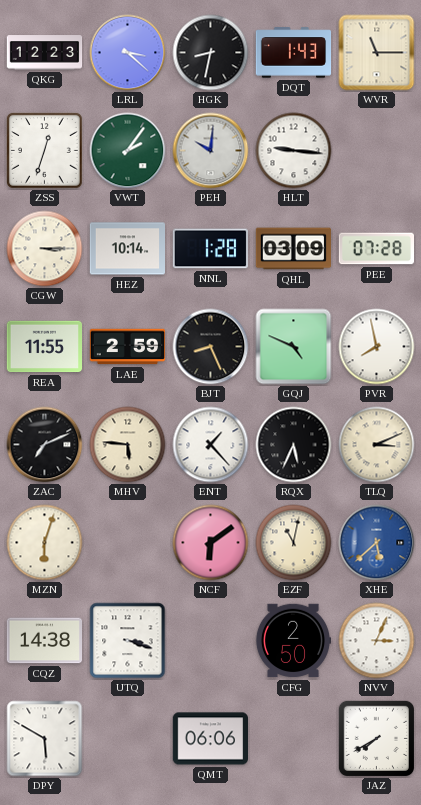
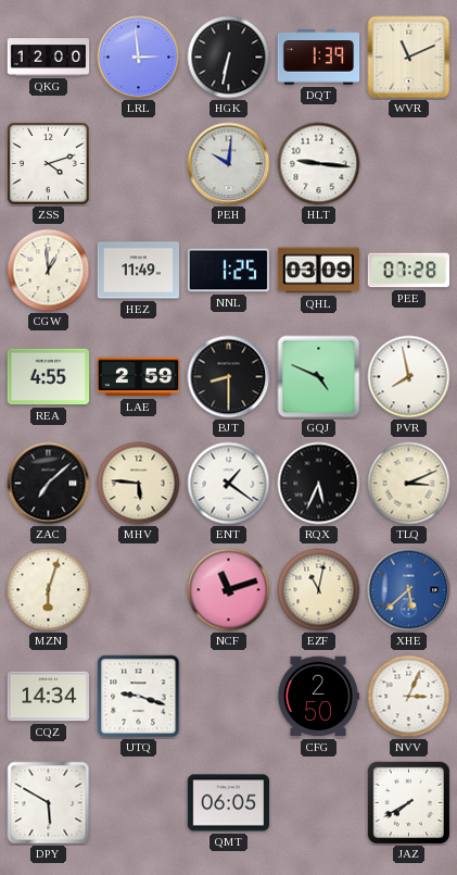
QKG: 12:23 -> 12:00 (49, 58)
LRL: 3:22 -> 2:59 (139, 58)
HGK: 8:32 -> 6:32 (229, 58)
DQT: 1:43 -> 1:39 (319, 58)
WVR: 11:15 -> 11:11 (409, 58)
ZSS: 12:33 -> 4:12 (48, 163)
VWT: 2:06 -> none (128, 151)
CGW: 3:15 -> 12:59 (49, 271)
HEZ: 10:14 -> 11:49 (139, 271)
NNL: 1:28 -> 1:25 (228, 271)
REA: 11:55 -> 4:55 (49, 377)
BJT: 8:26 -> 8:30 (229, 377)
ZAC: 7:11 -> 7:08 (49, 484)
ENT: 1:23 -> 1:21 (229, 484)
NCF: 6:09 -> 11:12 (229, 590)
CQZ: 14:38 -> 14:34 (49, 697)
UTQ: 3:18 -> 9:18 (139, 697)
QMT: 06:06 -> 06:05 (229, 803)
